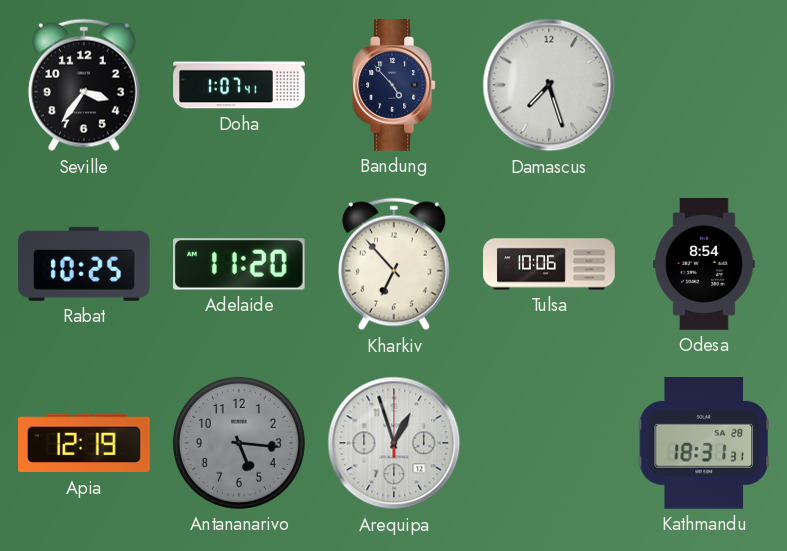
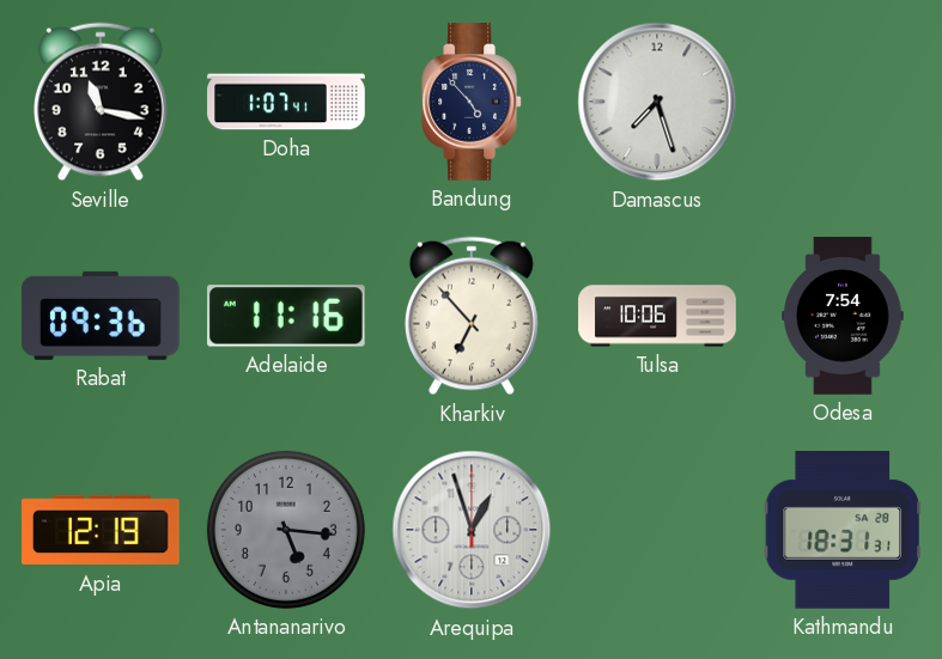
Seville: 3:36 -> 11:17 (101, 102)
Rabat: 10:25 -> 09:36 (102, 316)
Adelaide: 11:20 -> 11:16 (287, 316)
Odesa: 8:54 -> 7:54 (843, 316)
